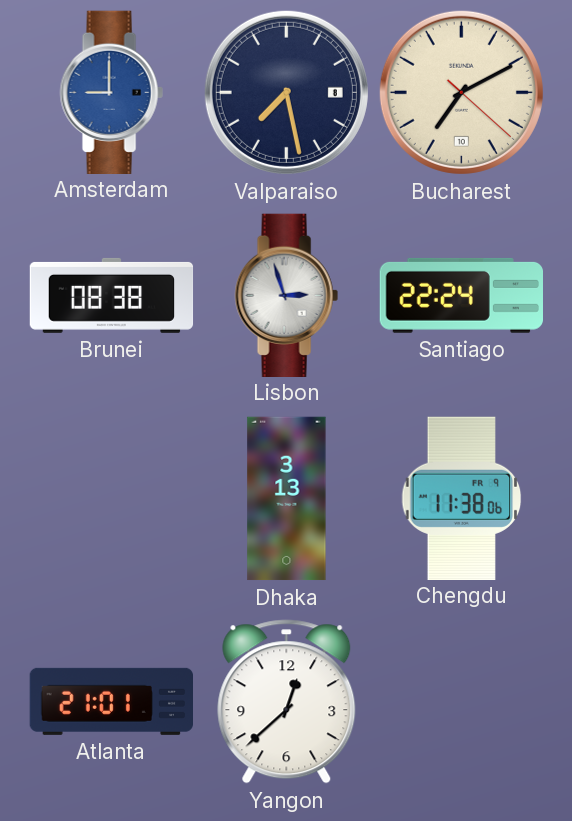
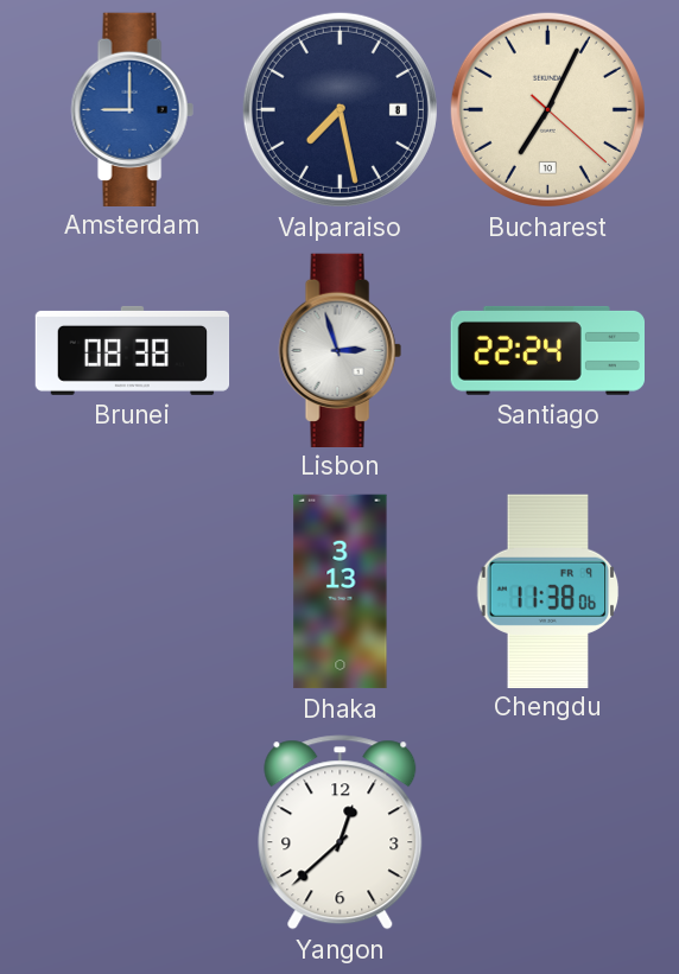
Bucharest: 7:10 -> 7:04 (547, 109)
Atlanta: 21:01 -> none (111, 701)
